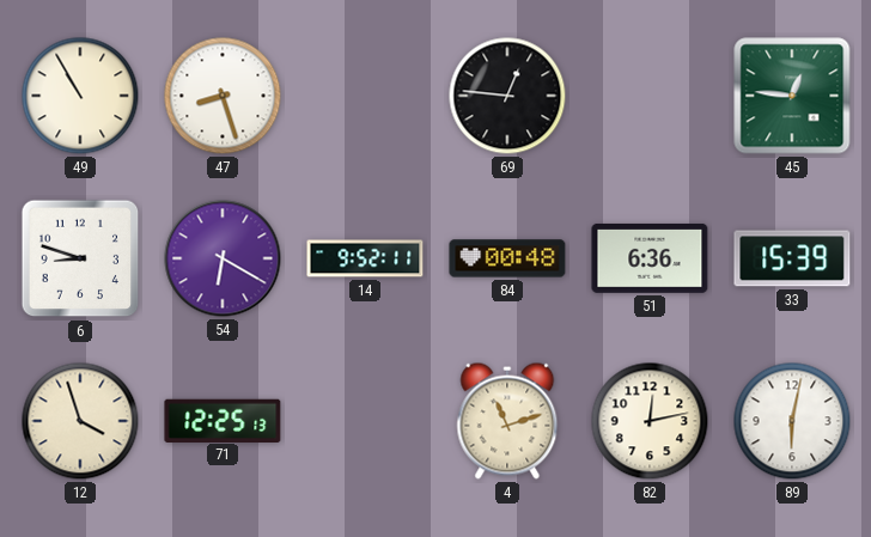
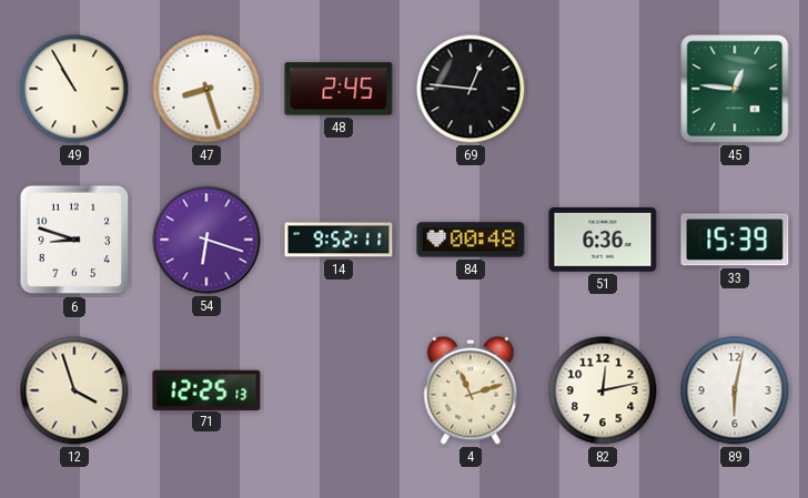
48: none -> 2:45 (339, 89)
54: 6:20 -> 6:18 (206, 240)
